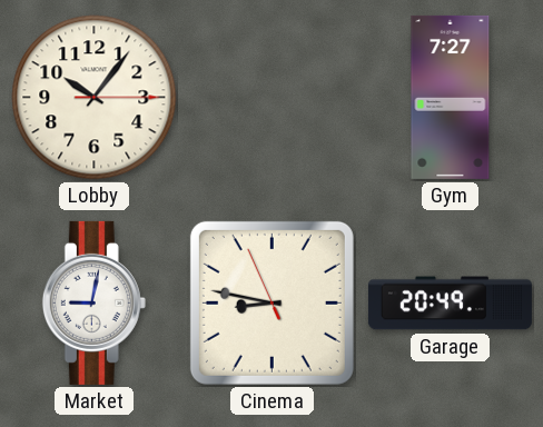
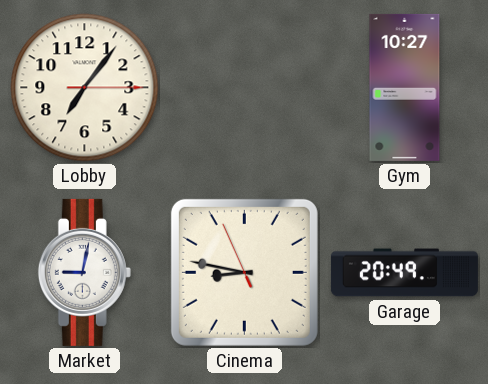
Lobby: 10:06 -> 7:06 (85, 88)
Gym: 7:27 -> 10:27 (405, 87)
